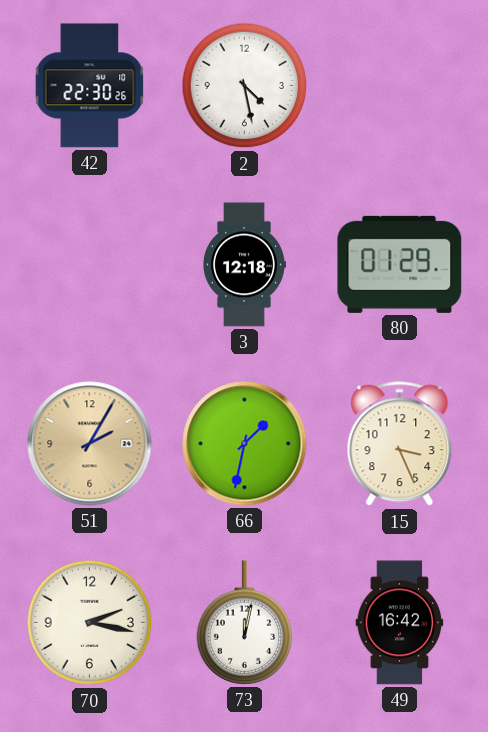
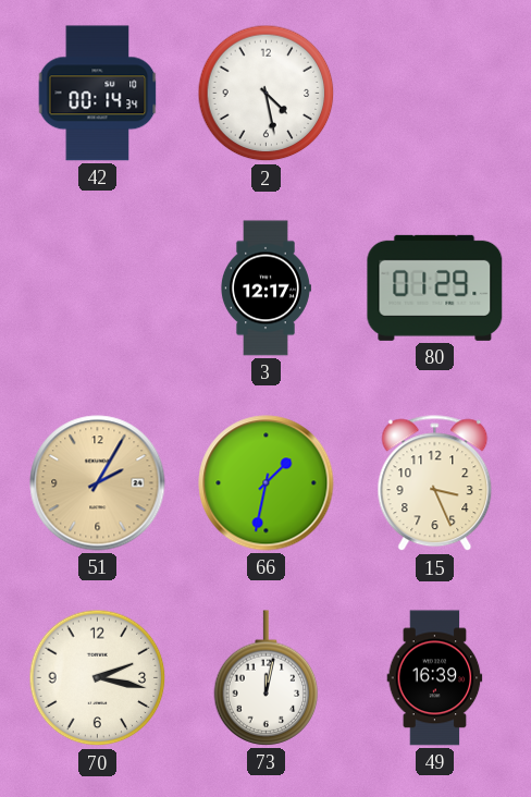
42: 22:30 -> 00:14 (98, 94)
3: 12:18 -> 12:17 (265, 289)
49: 16:42 -> 16:39 (435, 678)
